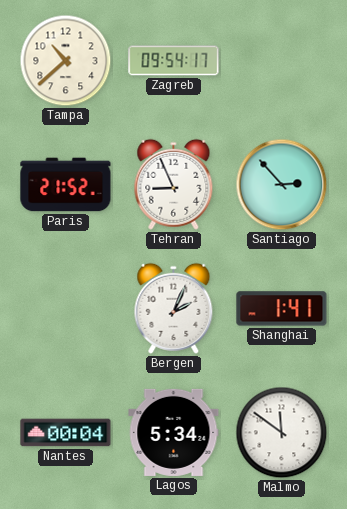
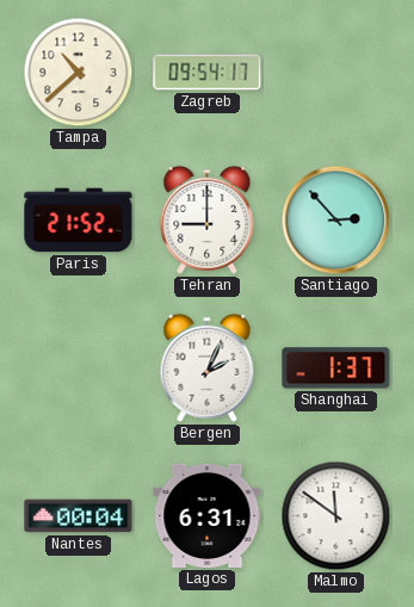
Tehran: 8:56 -> 9:00 (208, 219)
Shanghai: 1:41 -> 1:37 (336, 368)
Lagos: 5:34 -> 6:31 (208, 515)
